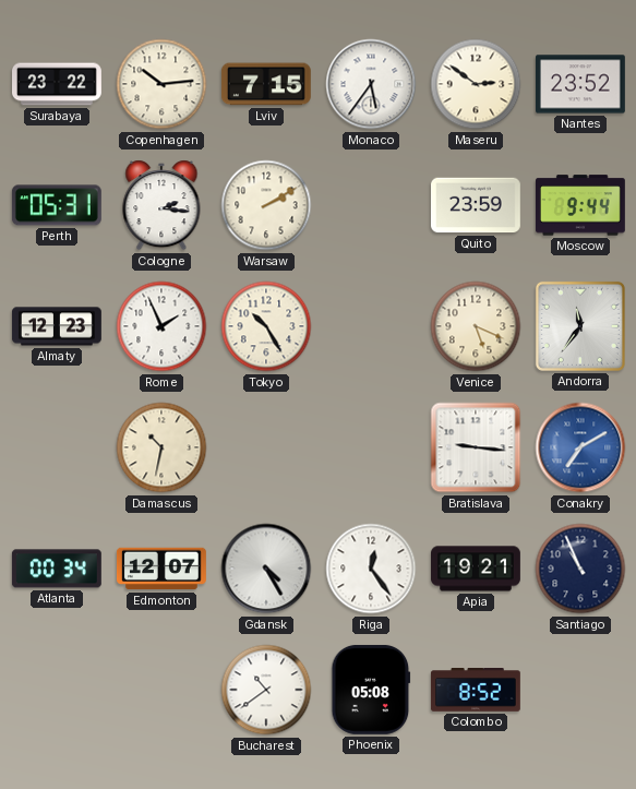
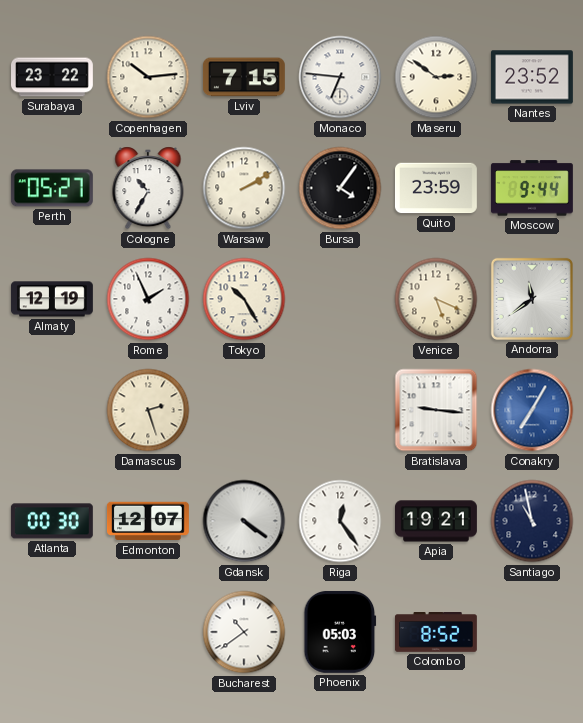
Monaco: 5:36 -> 6:46 (340, 77)
Perth: 05:31 -> 05:27 (52, 188)
Cologne: 2:16 -> 10:35 (148, 188)
Bursa: none -> 4:06 (340, 188)
Almaty: 12:23 -> 12:19 (52, 299)
Andorra: 11:36 -> 11:39 (532, 299)
Damascus: 10:32 -> 2:27 (148, 410)
Conakry: 7:10 -> 7:05 (532, 410)
Atlanta: 00:34 -> 00:30 (52, 521)
Gdansk: 4:25 -> 4:21 (244, 521)
Santiago: 10:56 -> 10:58 (532, 521)
Phoenix: 05:08 -> 05:03 (340, 632)
